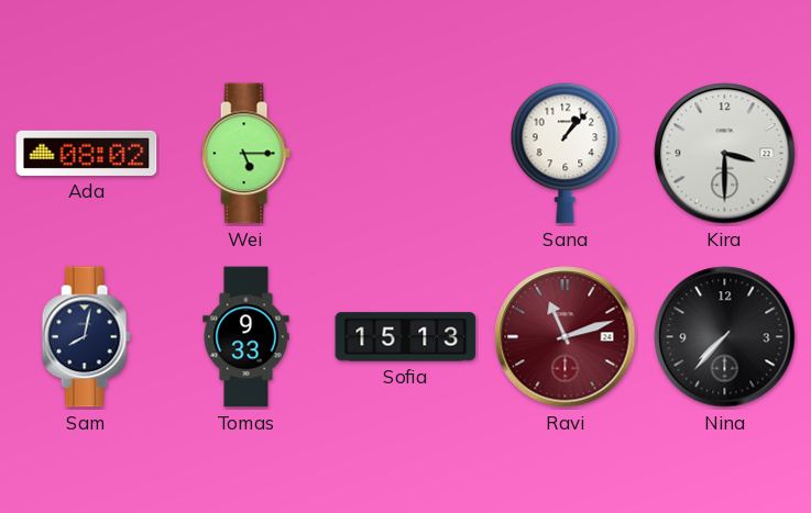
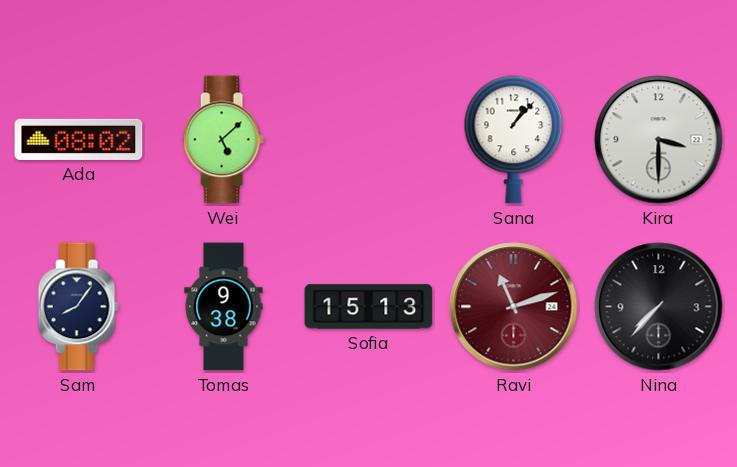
Wei: 5:15 -> 5:08 (223, 140)
Sam: 8:02 -> 8:06 (78, 307)
Tomas: 9:33 -> 9:38 (224, 307)
